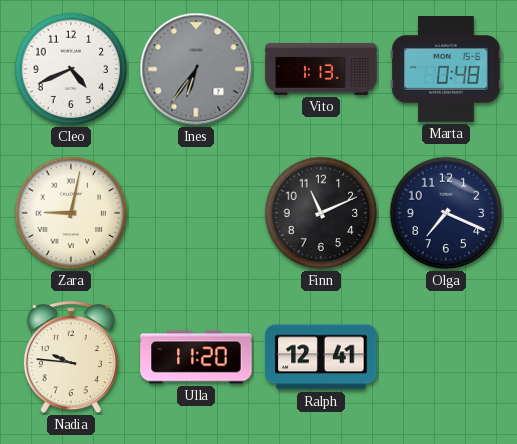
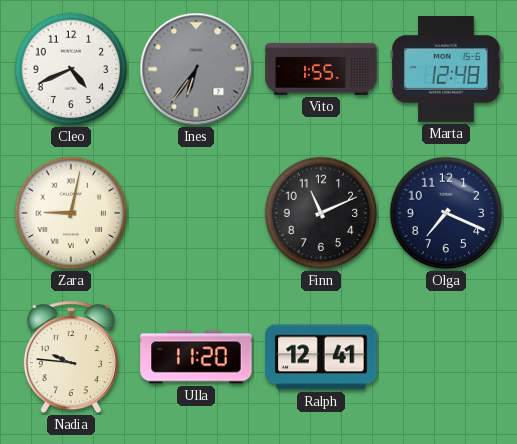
Vito: 1:13 -> 1:55 (321, 69)
Marta: 0:48 -> 12:48 (446, 70)
